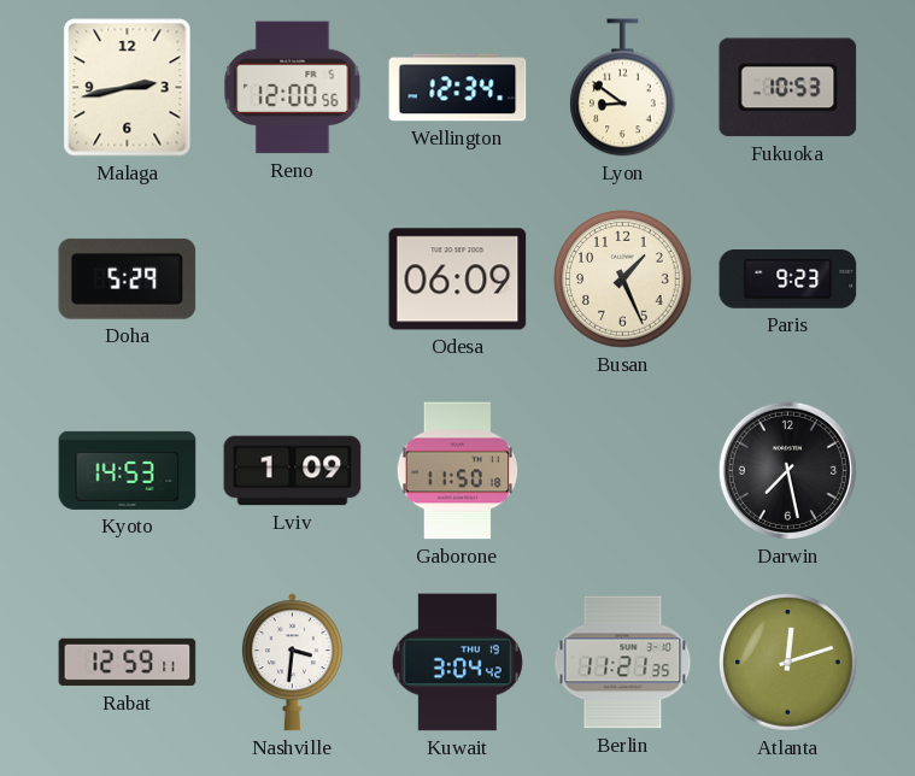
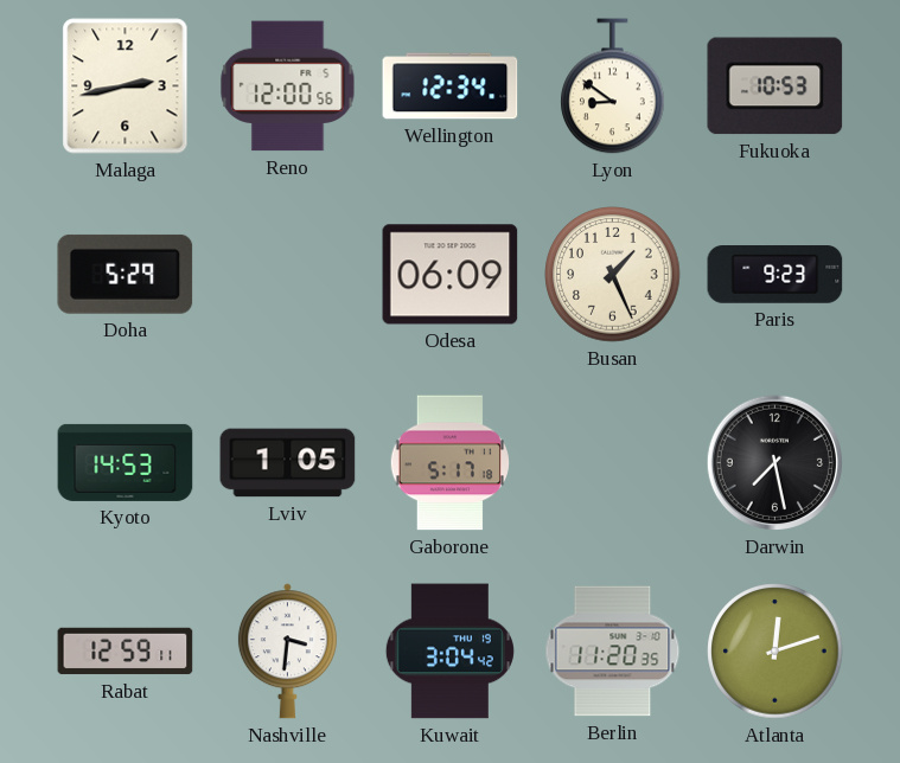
Lviv: 1:09 -> 1:05 (288, 463)
Gaborone: 11:50 -> 5:17 (449, 463)
Berlin: 11:21 -> 11:20 (613, 652)
